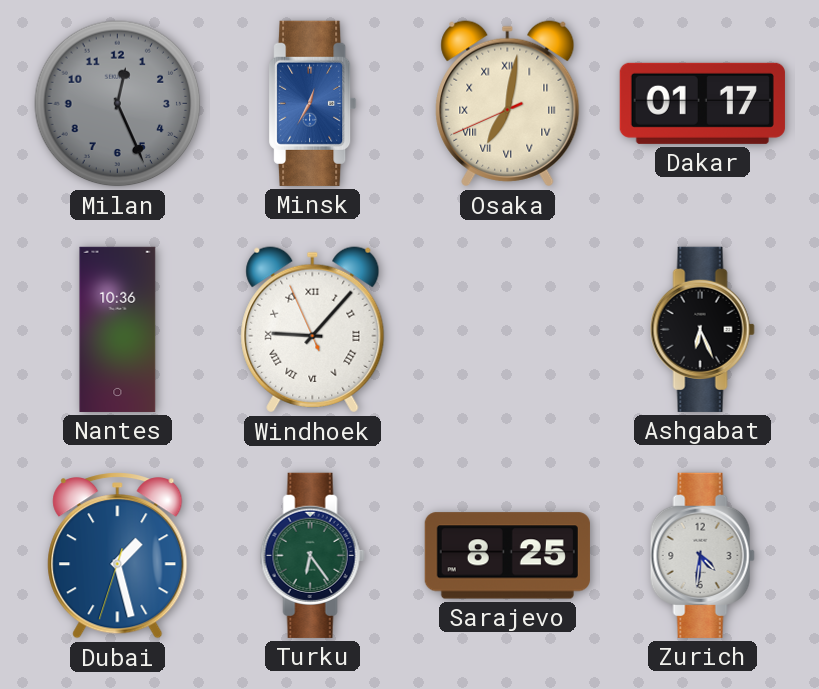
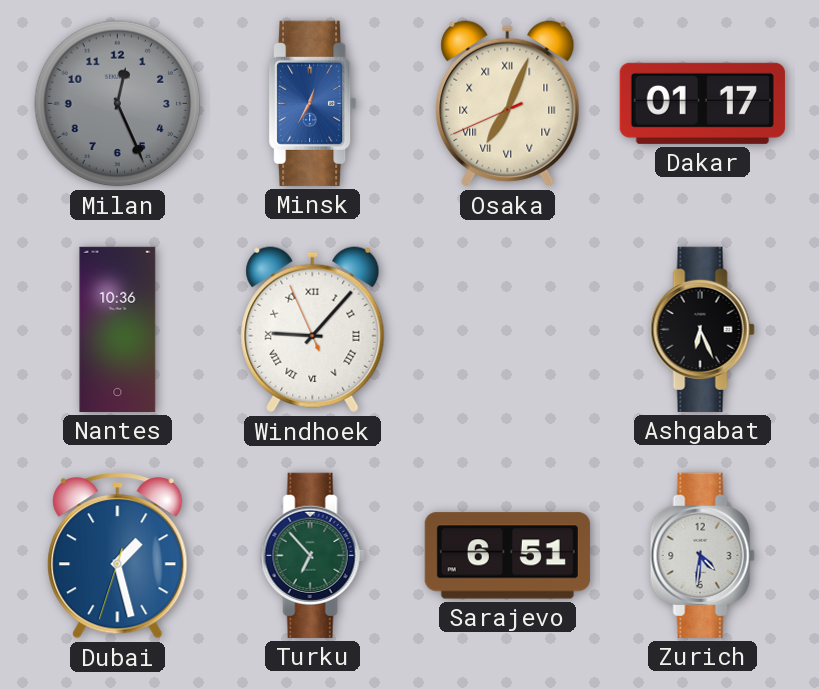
Osaka: 7:01 -> 7:03 (508, 104)
Turku: 6:24 -> 6:53 (312, 555)
Sarajevo: 8:25 -> 6:51 (507, 556)
